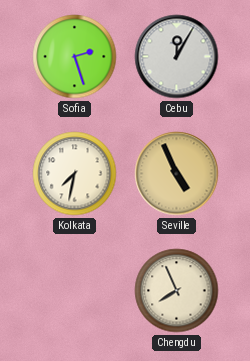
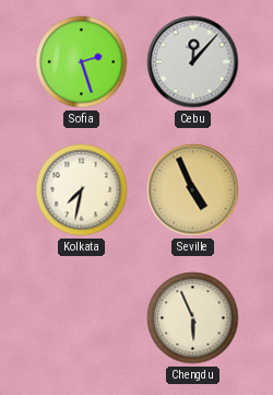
Cebu: 12:05 -> 12:07 (193, 62)
Chengdu: 7:56 -> 5:56 (193, 318)
